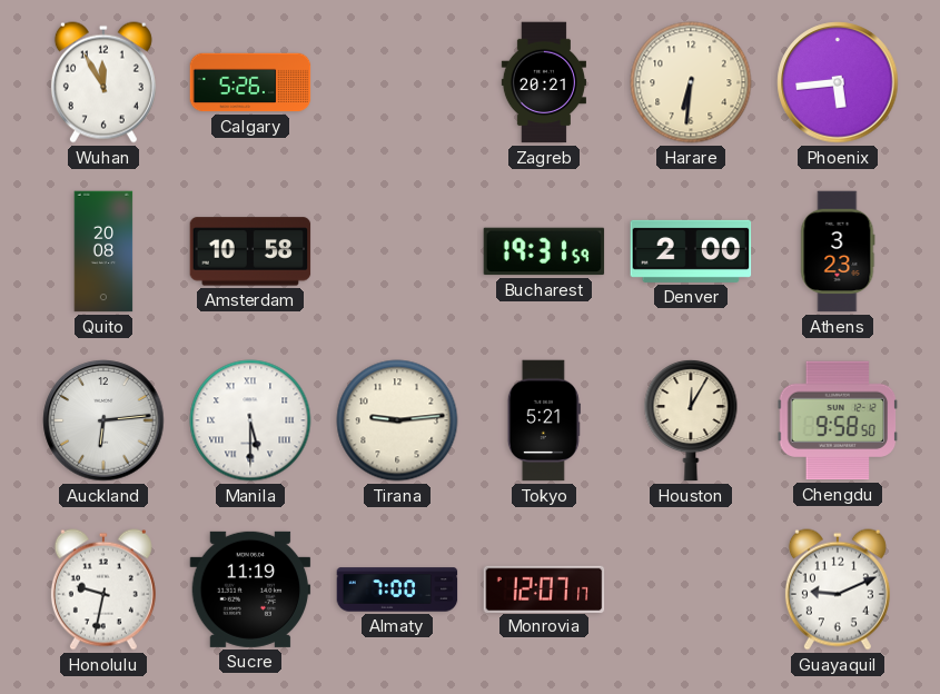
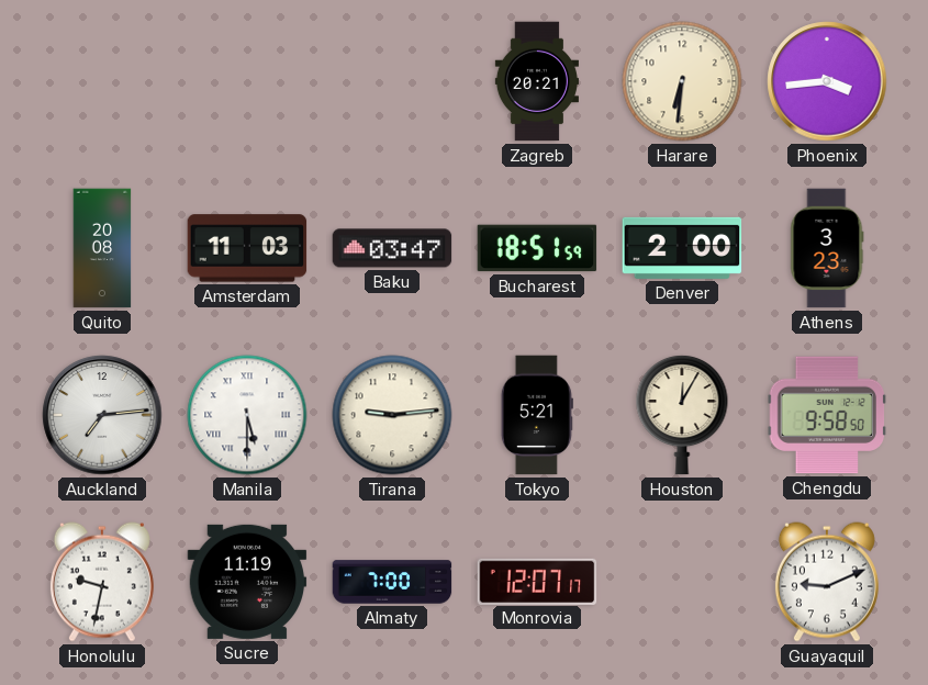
Wuhan: 11:55 -> none (103, 82)
Calgary: 5:26 -> none (250, 82)
Phoenix: 5:44 -> 3:44 (827, 81)
Amsterdam: 10:58 -> 11:03 (247, 248)
Baku: none -> 03:47 (392, 248)
Bucharest: 19:31 -> 18:51 (537, 248)
Auckland: 6:14 -> 7:14 (102, 415)
